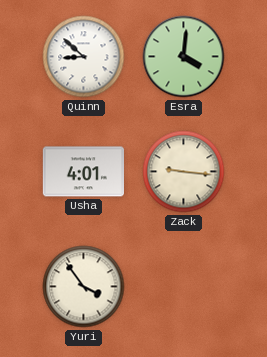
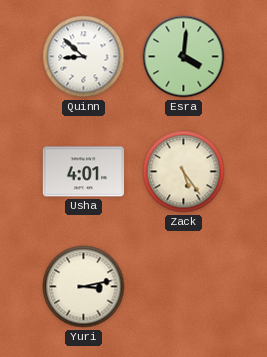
Zack: 9:16 -> 5:24 (184, 172)
Yuri: 3:54 -> 3:13 (84, 287)
